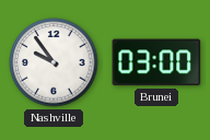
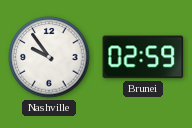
Brunei: 03:00 -> 02:59 (143, 57)
